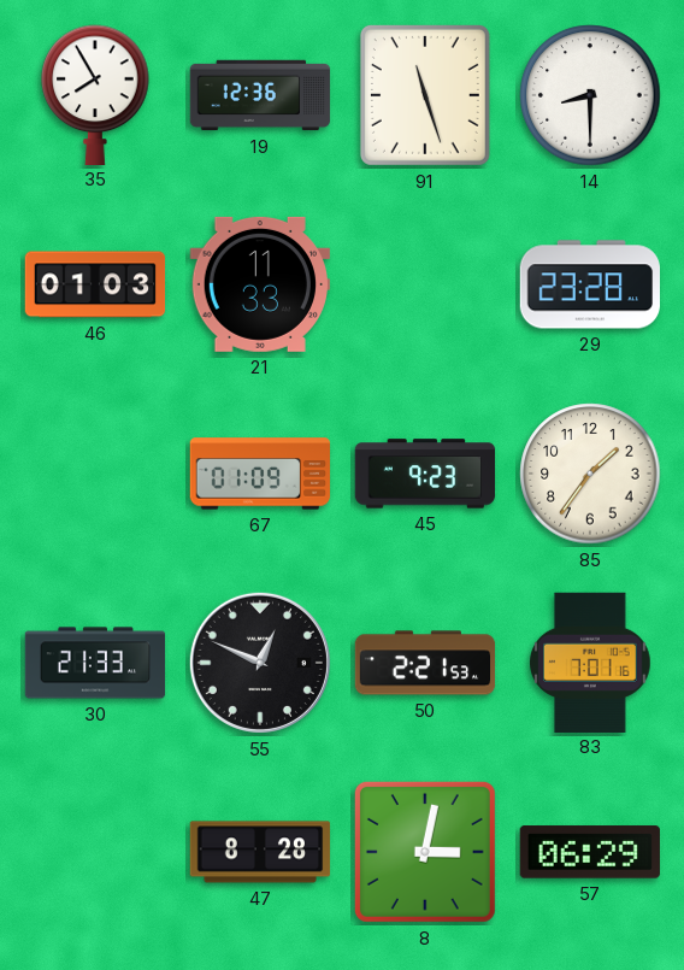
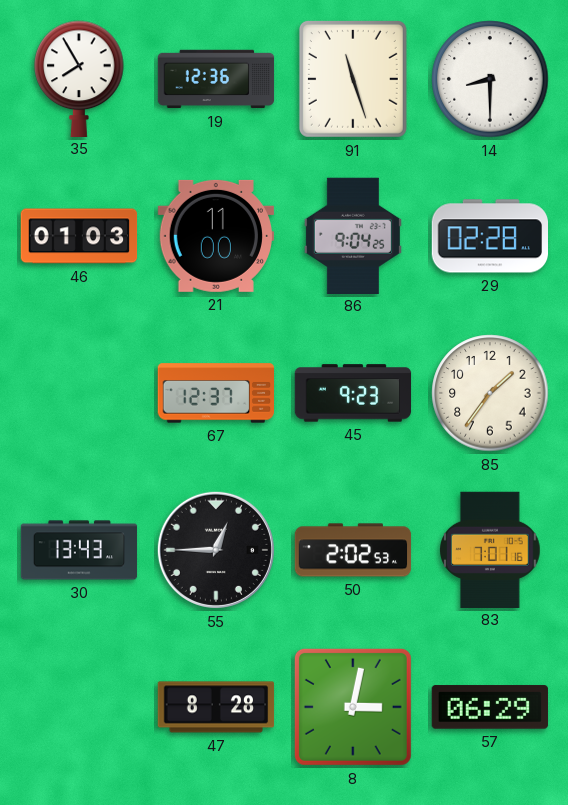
21: 11:33 -> 11:00 (215, 236)
86: none -> 9:04 (353, 235)
29: 23:28 -> 02:28 (489, 236)
67: 01:09 -> 12:37 (216, 393)
30: 21:33 -> 13:43 (79, 550)
55: 12:49 -> 12:45 (216, 550)
50: 2:21 -> 2:02 (353, 550)
